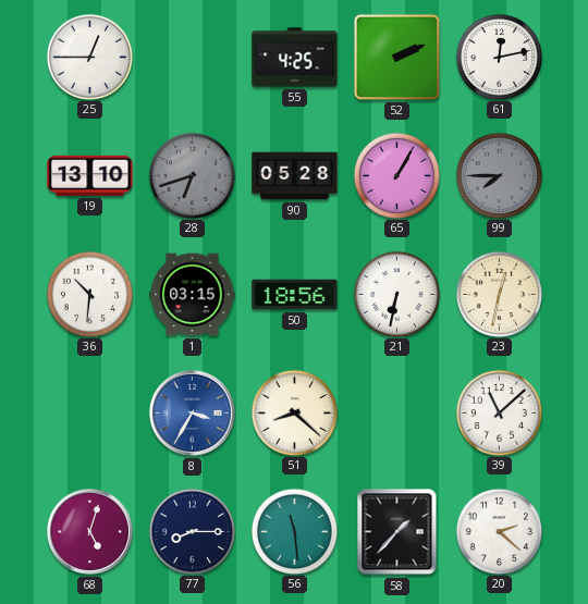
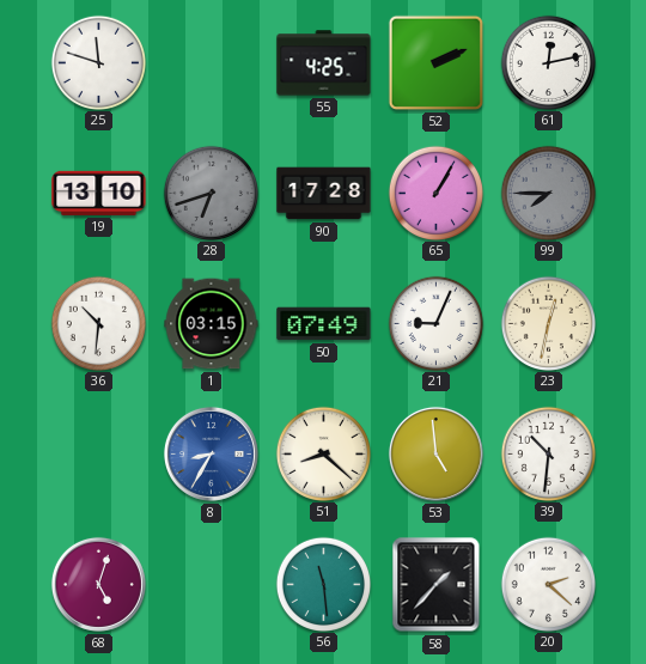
25: 12:45 -> 11:48 (98, 62)
90: 05:28 -> 17:28 (324, 194)
50: 18:56 -> 07:49 (324, 324)
21: 6:32 -> 9:04 (435, 323)
8: 3:35 -> 8:35 (211, 453)
53: none -> 4:59 (435, 453)
39: 11:08 -> 10:31 (548, 453)
77: 8:15 -> none (192, 531)
